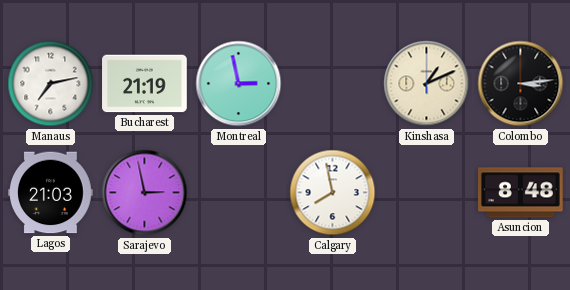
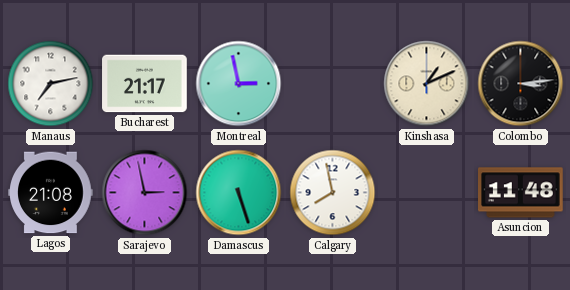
Bucharest: 21:19 -> 21:17 (145, 84)
Lagos: 21:03 -> 21:08 (51, 193)
Damascus: none -> 5:27 (239, 193)
Asuncion: 8:48 -> 11:48 (521, 193)
